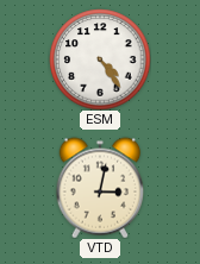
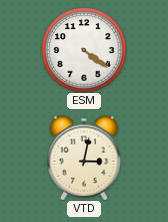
ESM: 4:24 -> 4:21 (84, 50)
